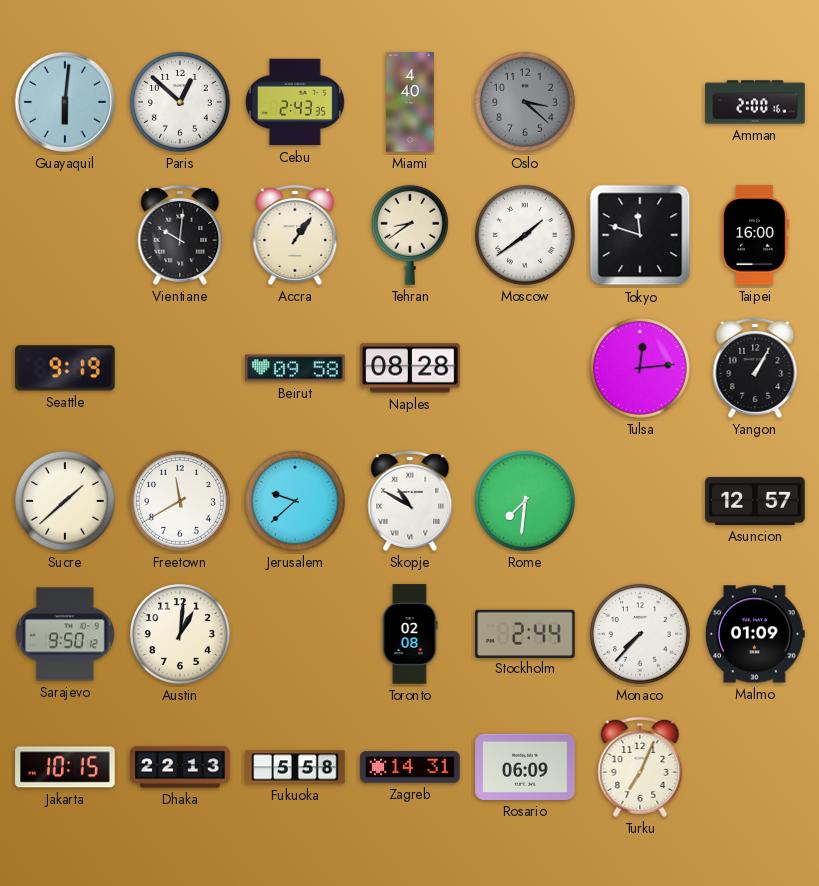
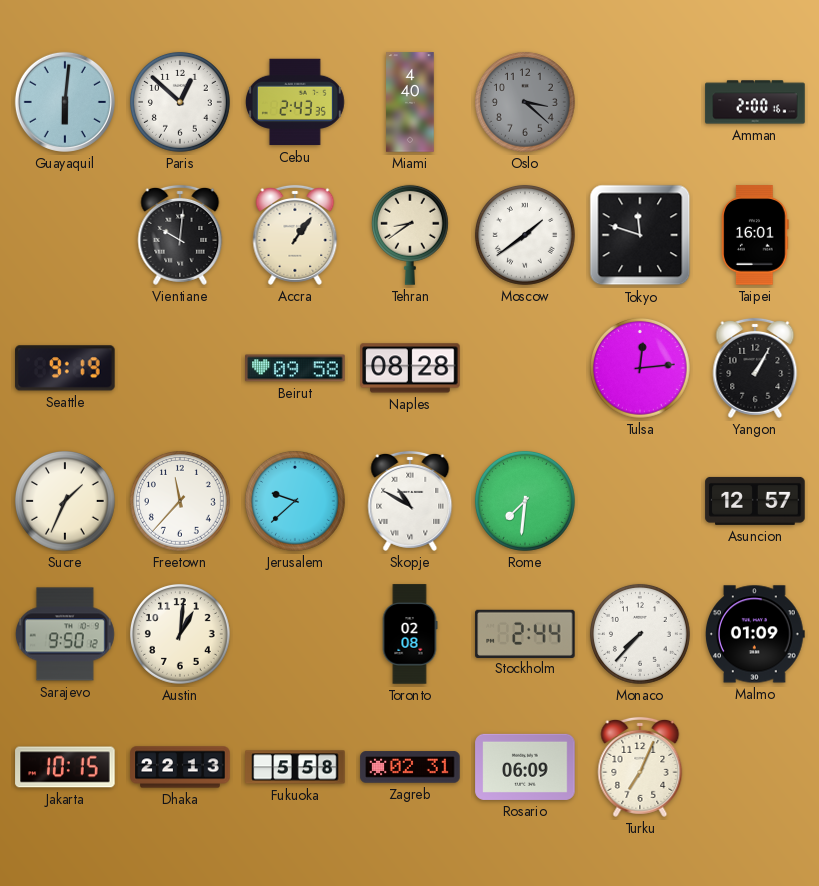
Taipei: 16:00 -> 16:01 (755, 235)
Sucre: 1:38 -> 1:34 (65, 501)
Freetown: 11:40 -> 11:37 (180, 501)
Zagreb: 14:31 -> 02:31 (410, 767)
